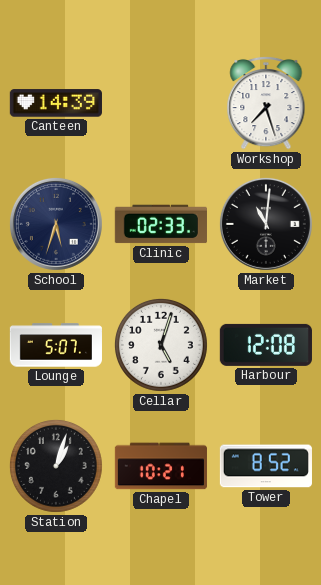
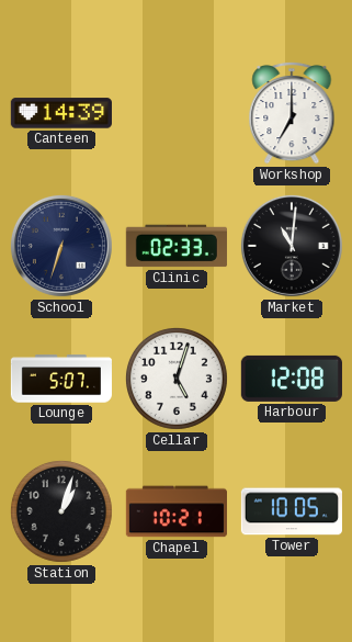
Workshop: 7:27 -> 7:00 (292, 113)
School: 5:33 -> 6:33 (61, 246)
Tower: 8:52 -> 10:05 (292, 511)
